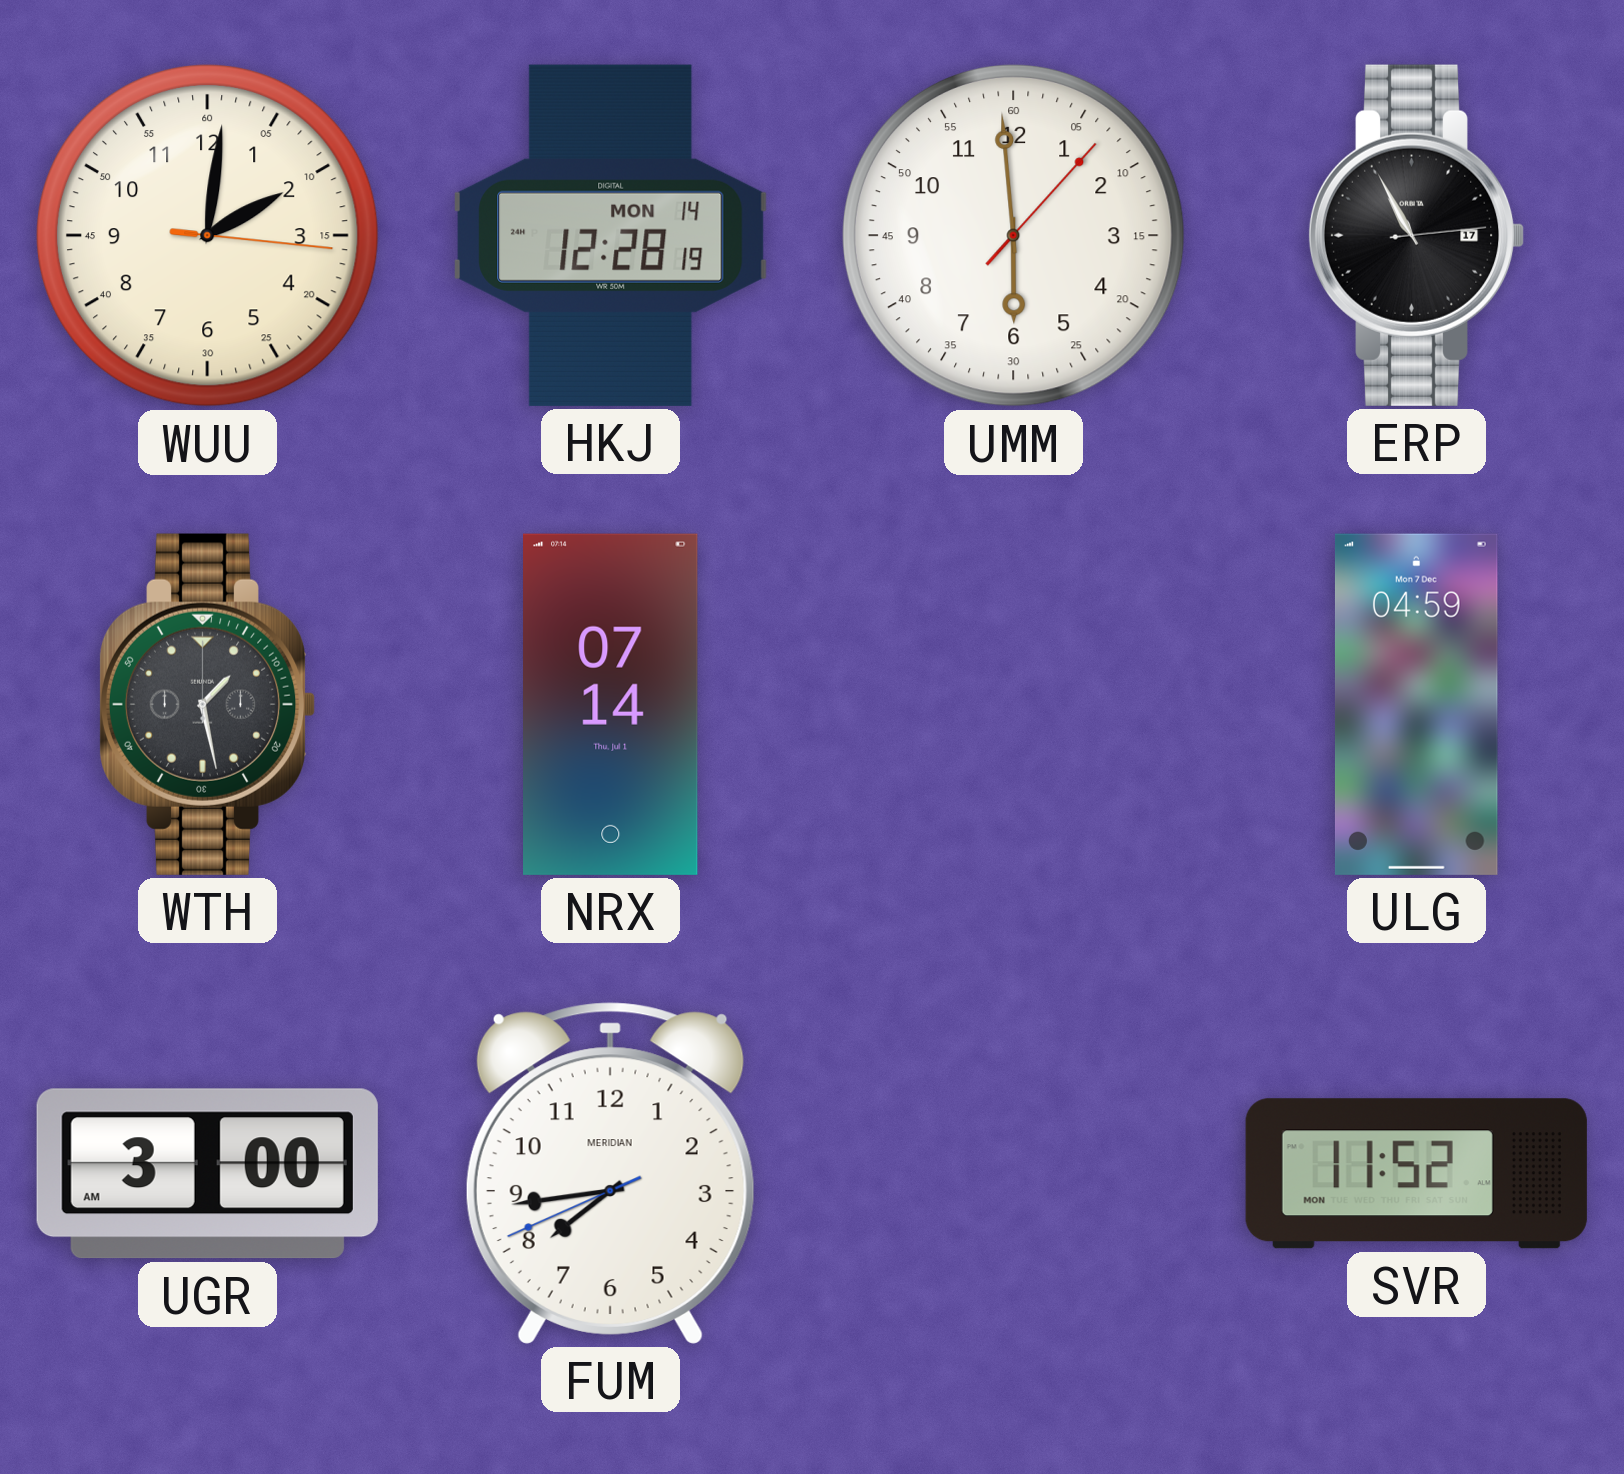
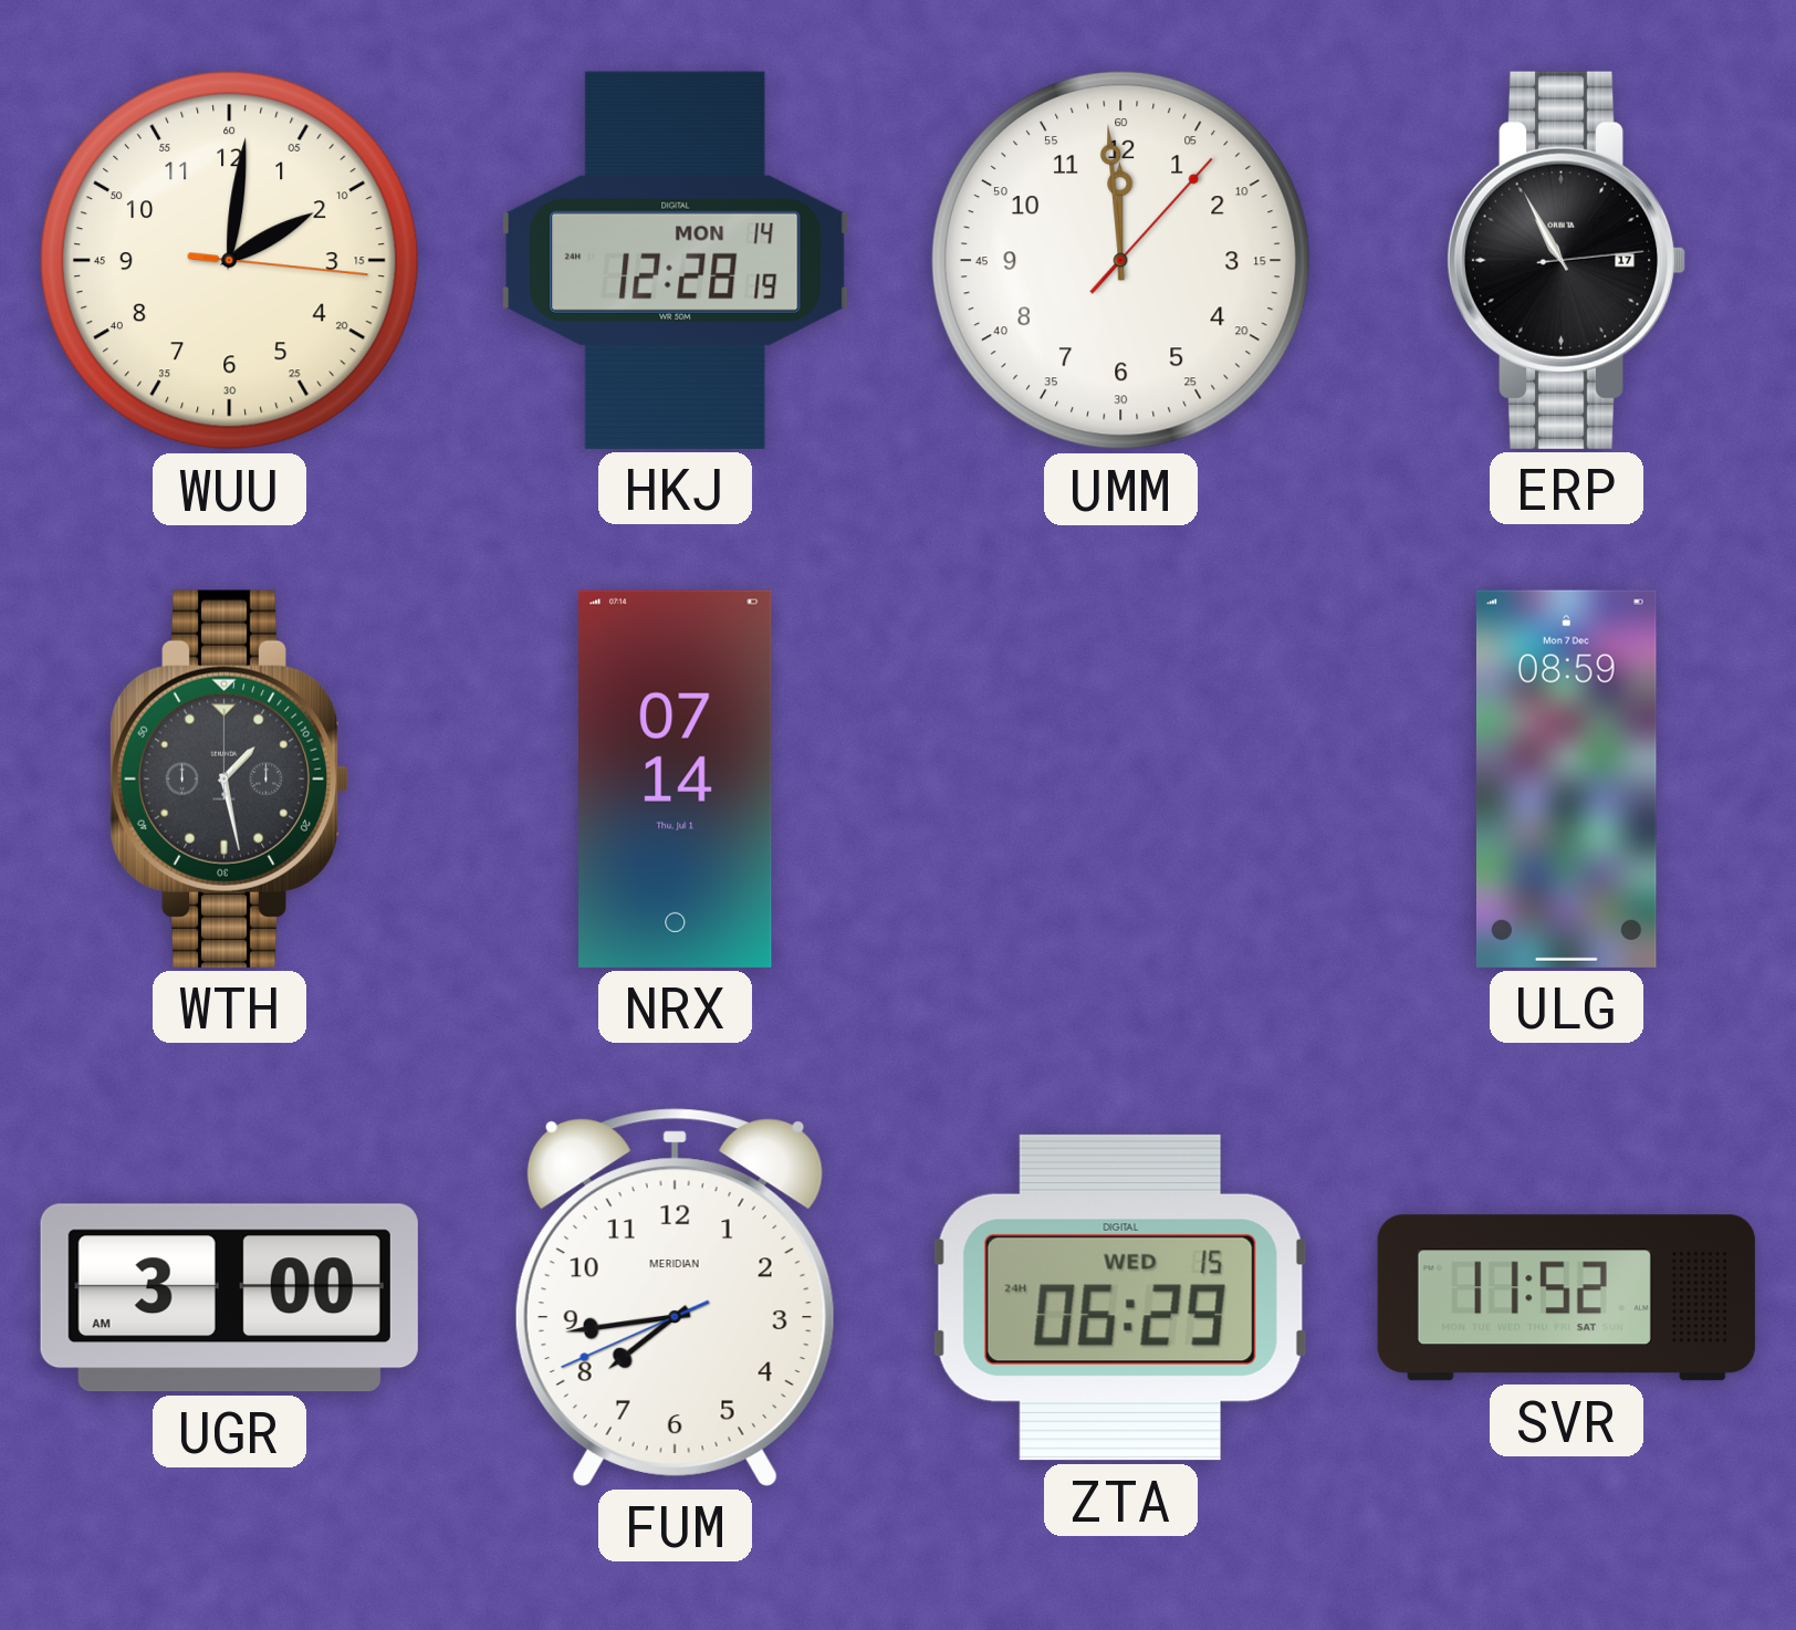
UMM: 5:59 -> 11:59 (1120, 260)
ULG: 04:59 -> 08:59 (1566, 779)
ZTA: none -> 06:29 (1120, 1297)
SVR date: MON -> SAT (1566, 1298)
